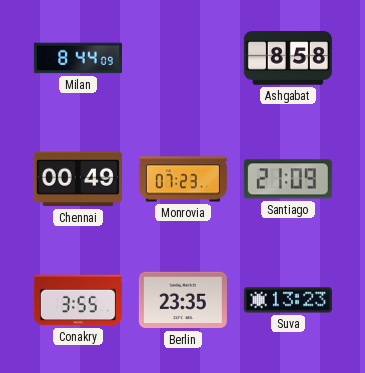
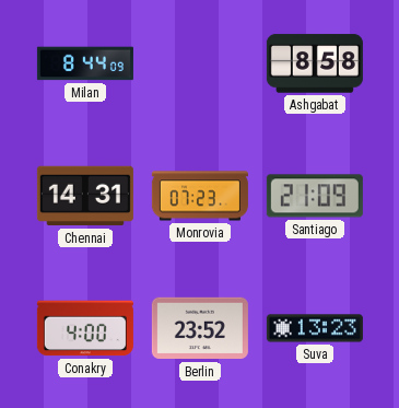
Chennai: 00:49 -> 14:31 (85, 196)
Conakry: 3:55 -> 4:00 (85, 328)
Berlin: 23:35 -> 23:52 (200, 328)
